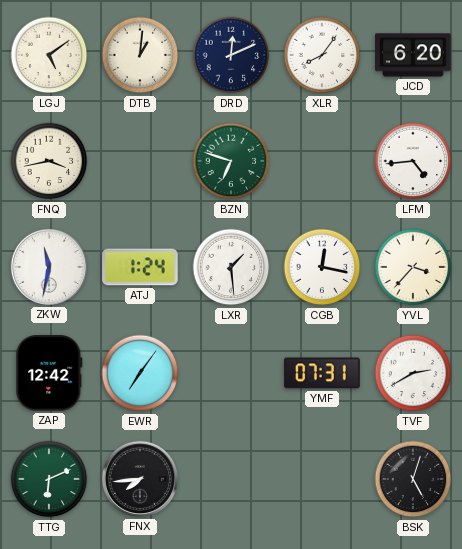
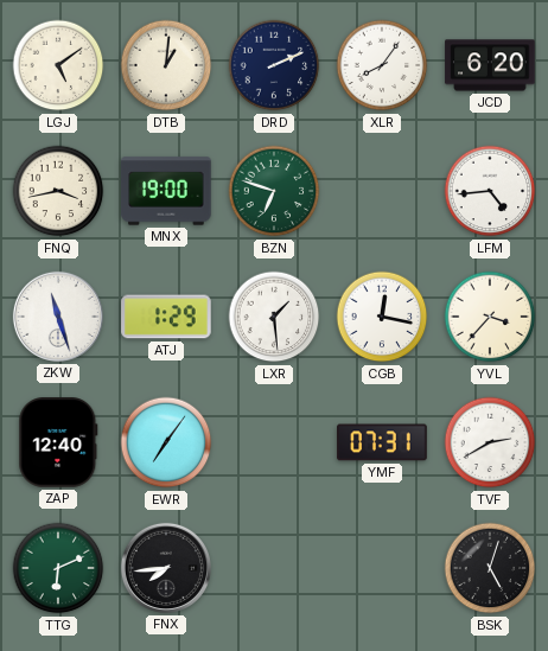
DRD: 12:11 -> 2:11 (274, 65)
MNX: none -> 19:00 (166, 191)
ZKW: 11:32 -> 11:27 (58, 317)
ATJ: 1:24 -> 1:29 (166, 317)
ZAP: 12:42 -> 12:40 (58, 442)
